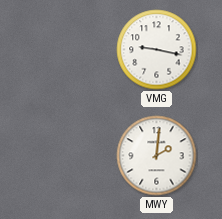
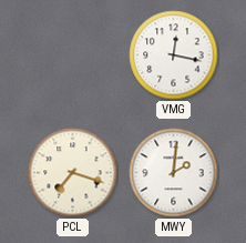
VMG: 9:17 -> 12:17 (174, 55)
PCL: none -> 7:18 (73, 173)
